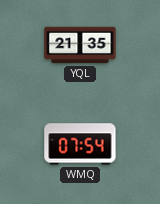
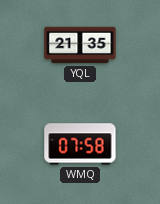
WMQ: 07:54 -> 07:58 (80, 144)
